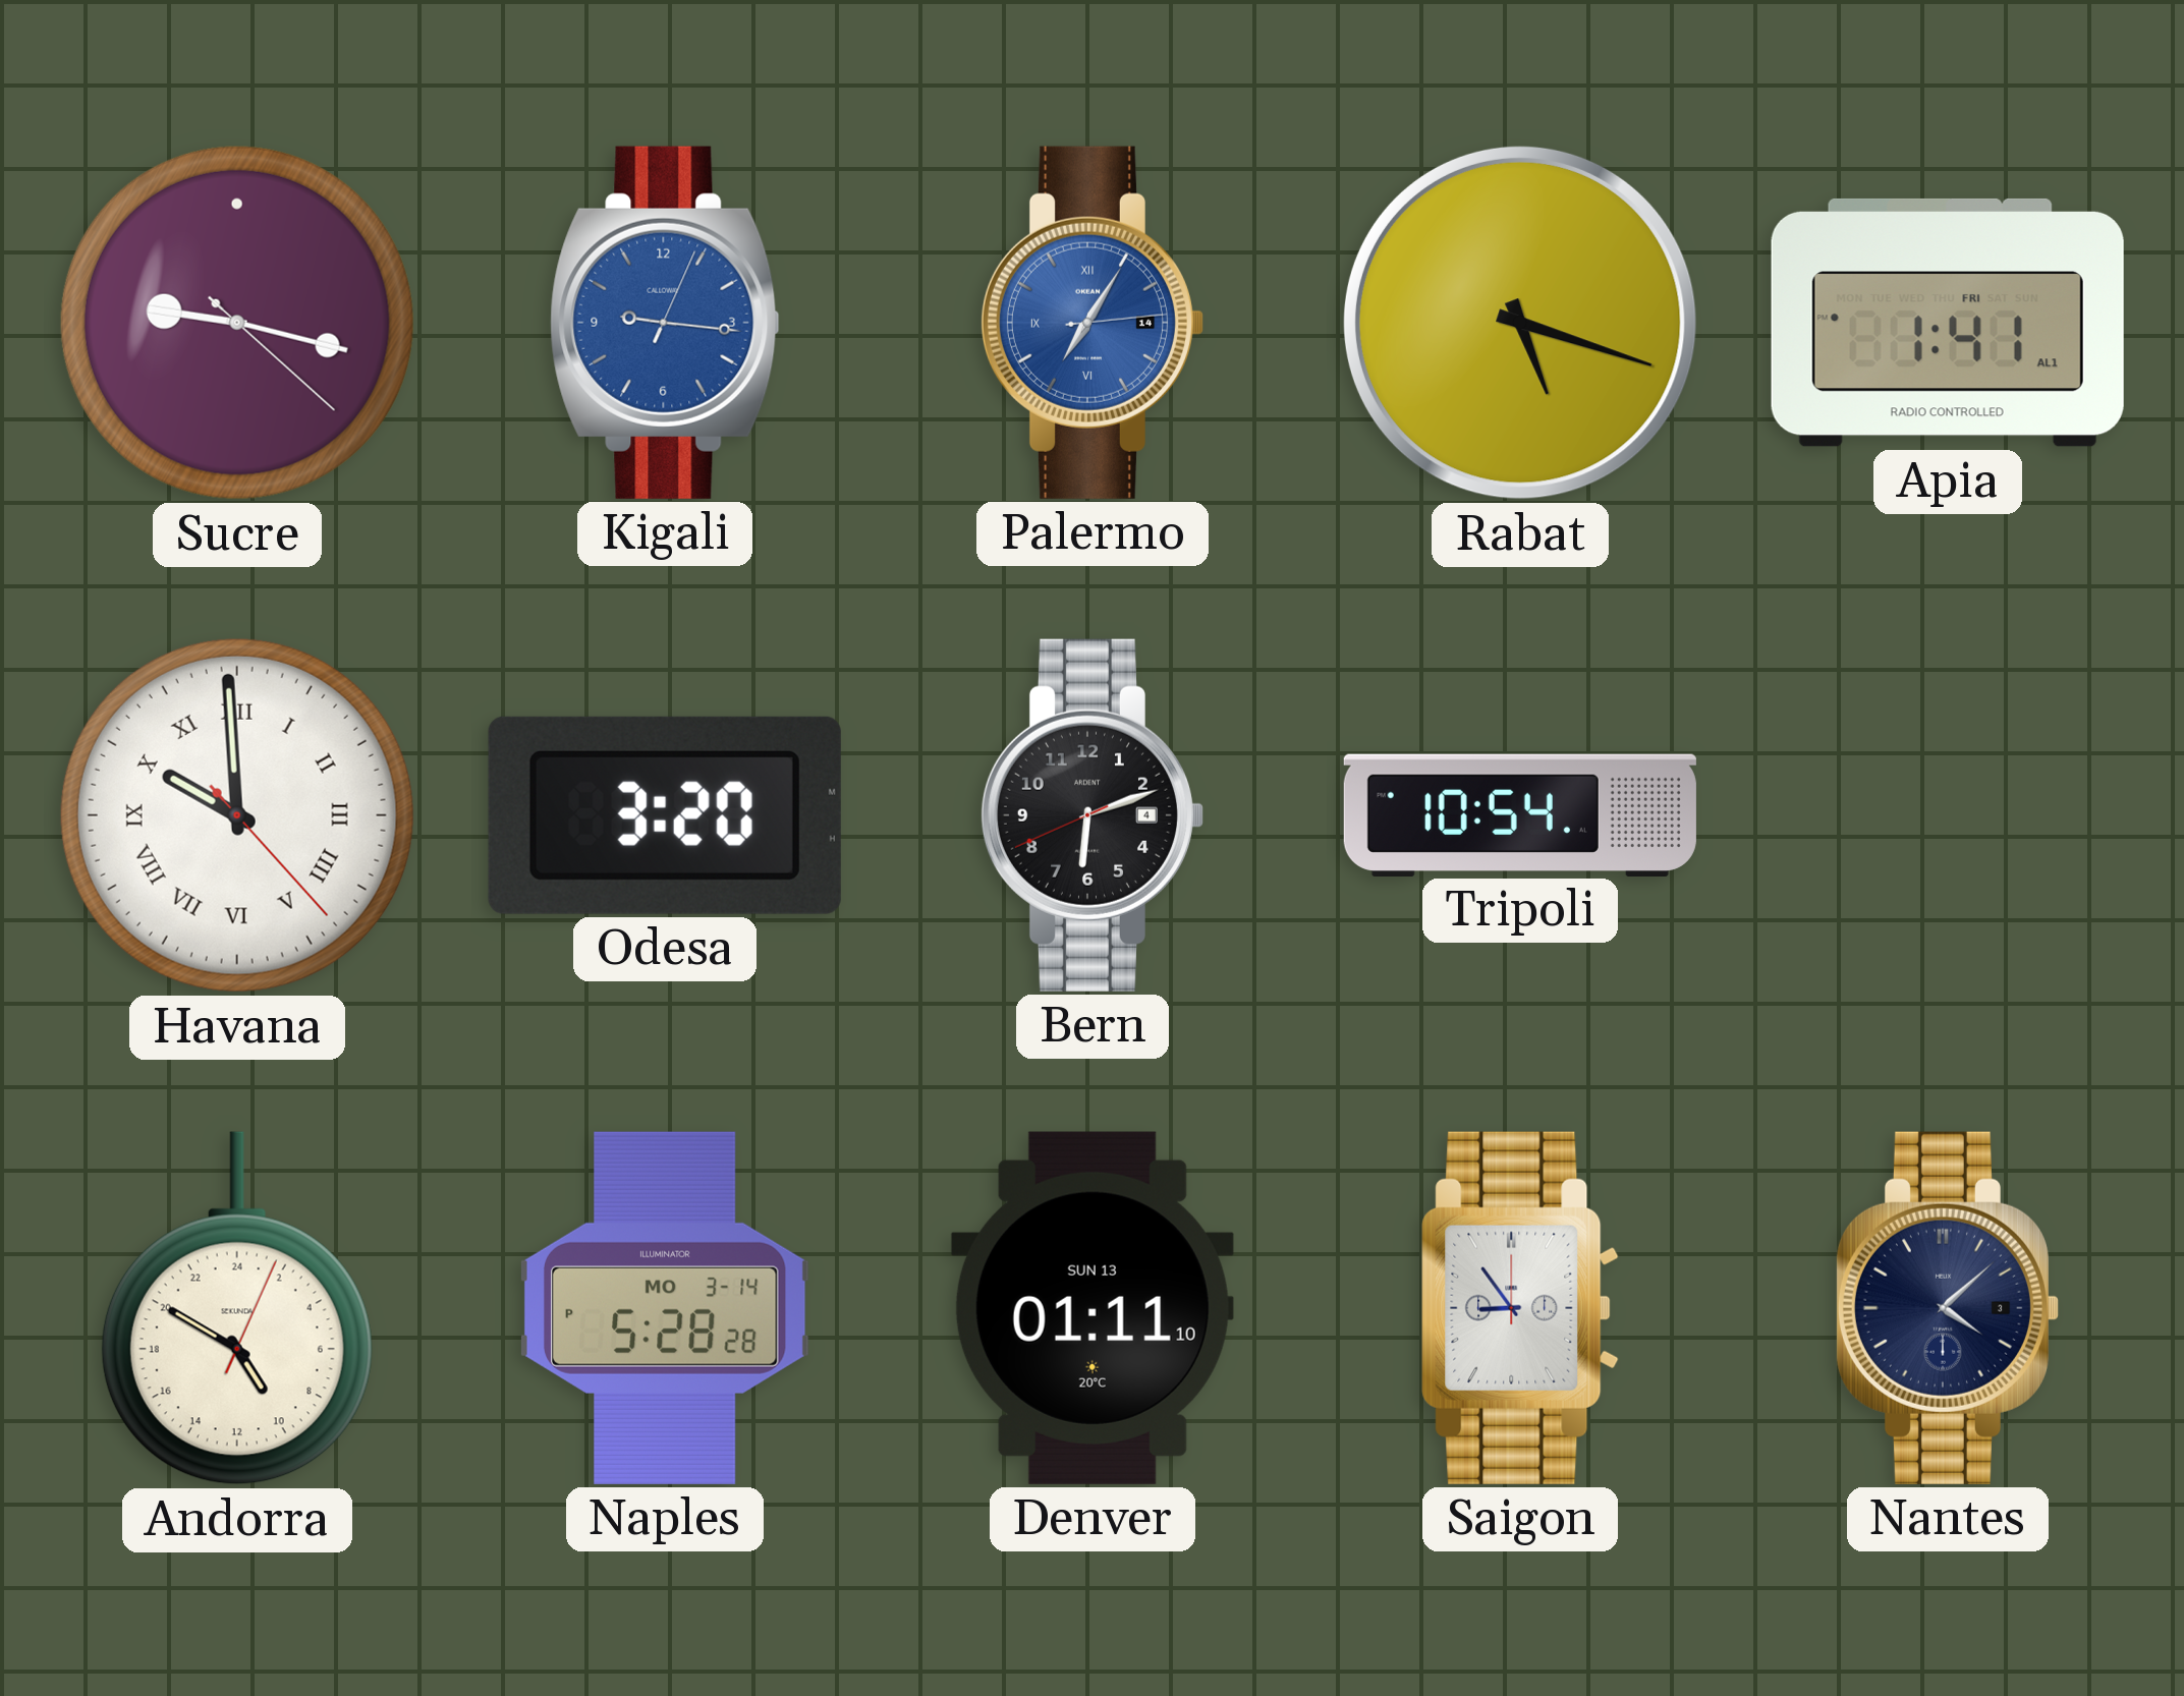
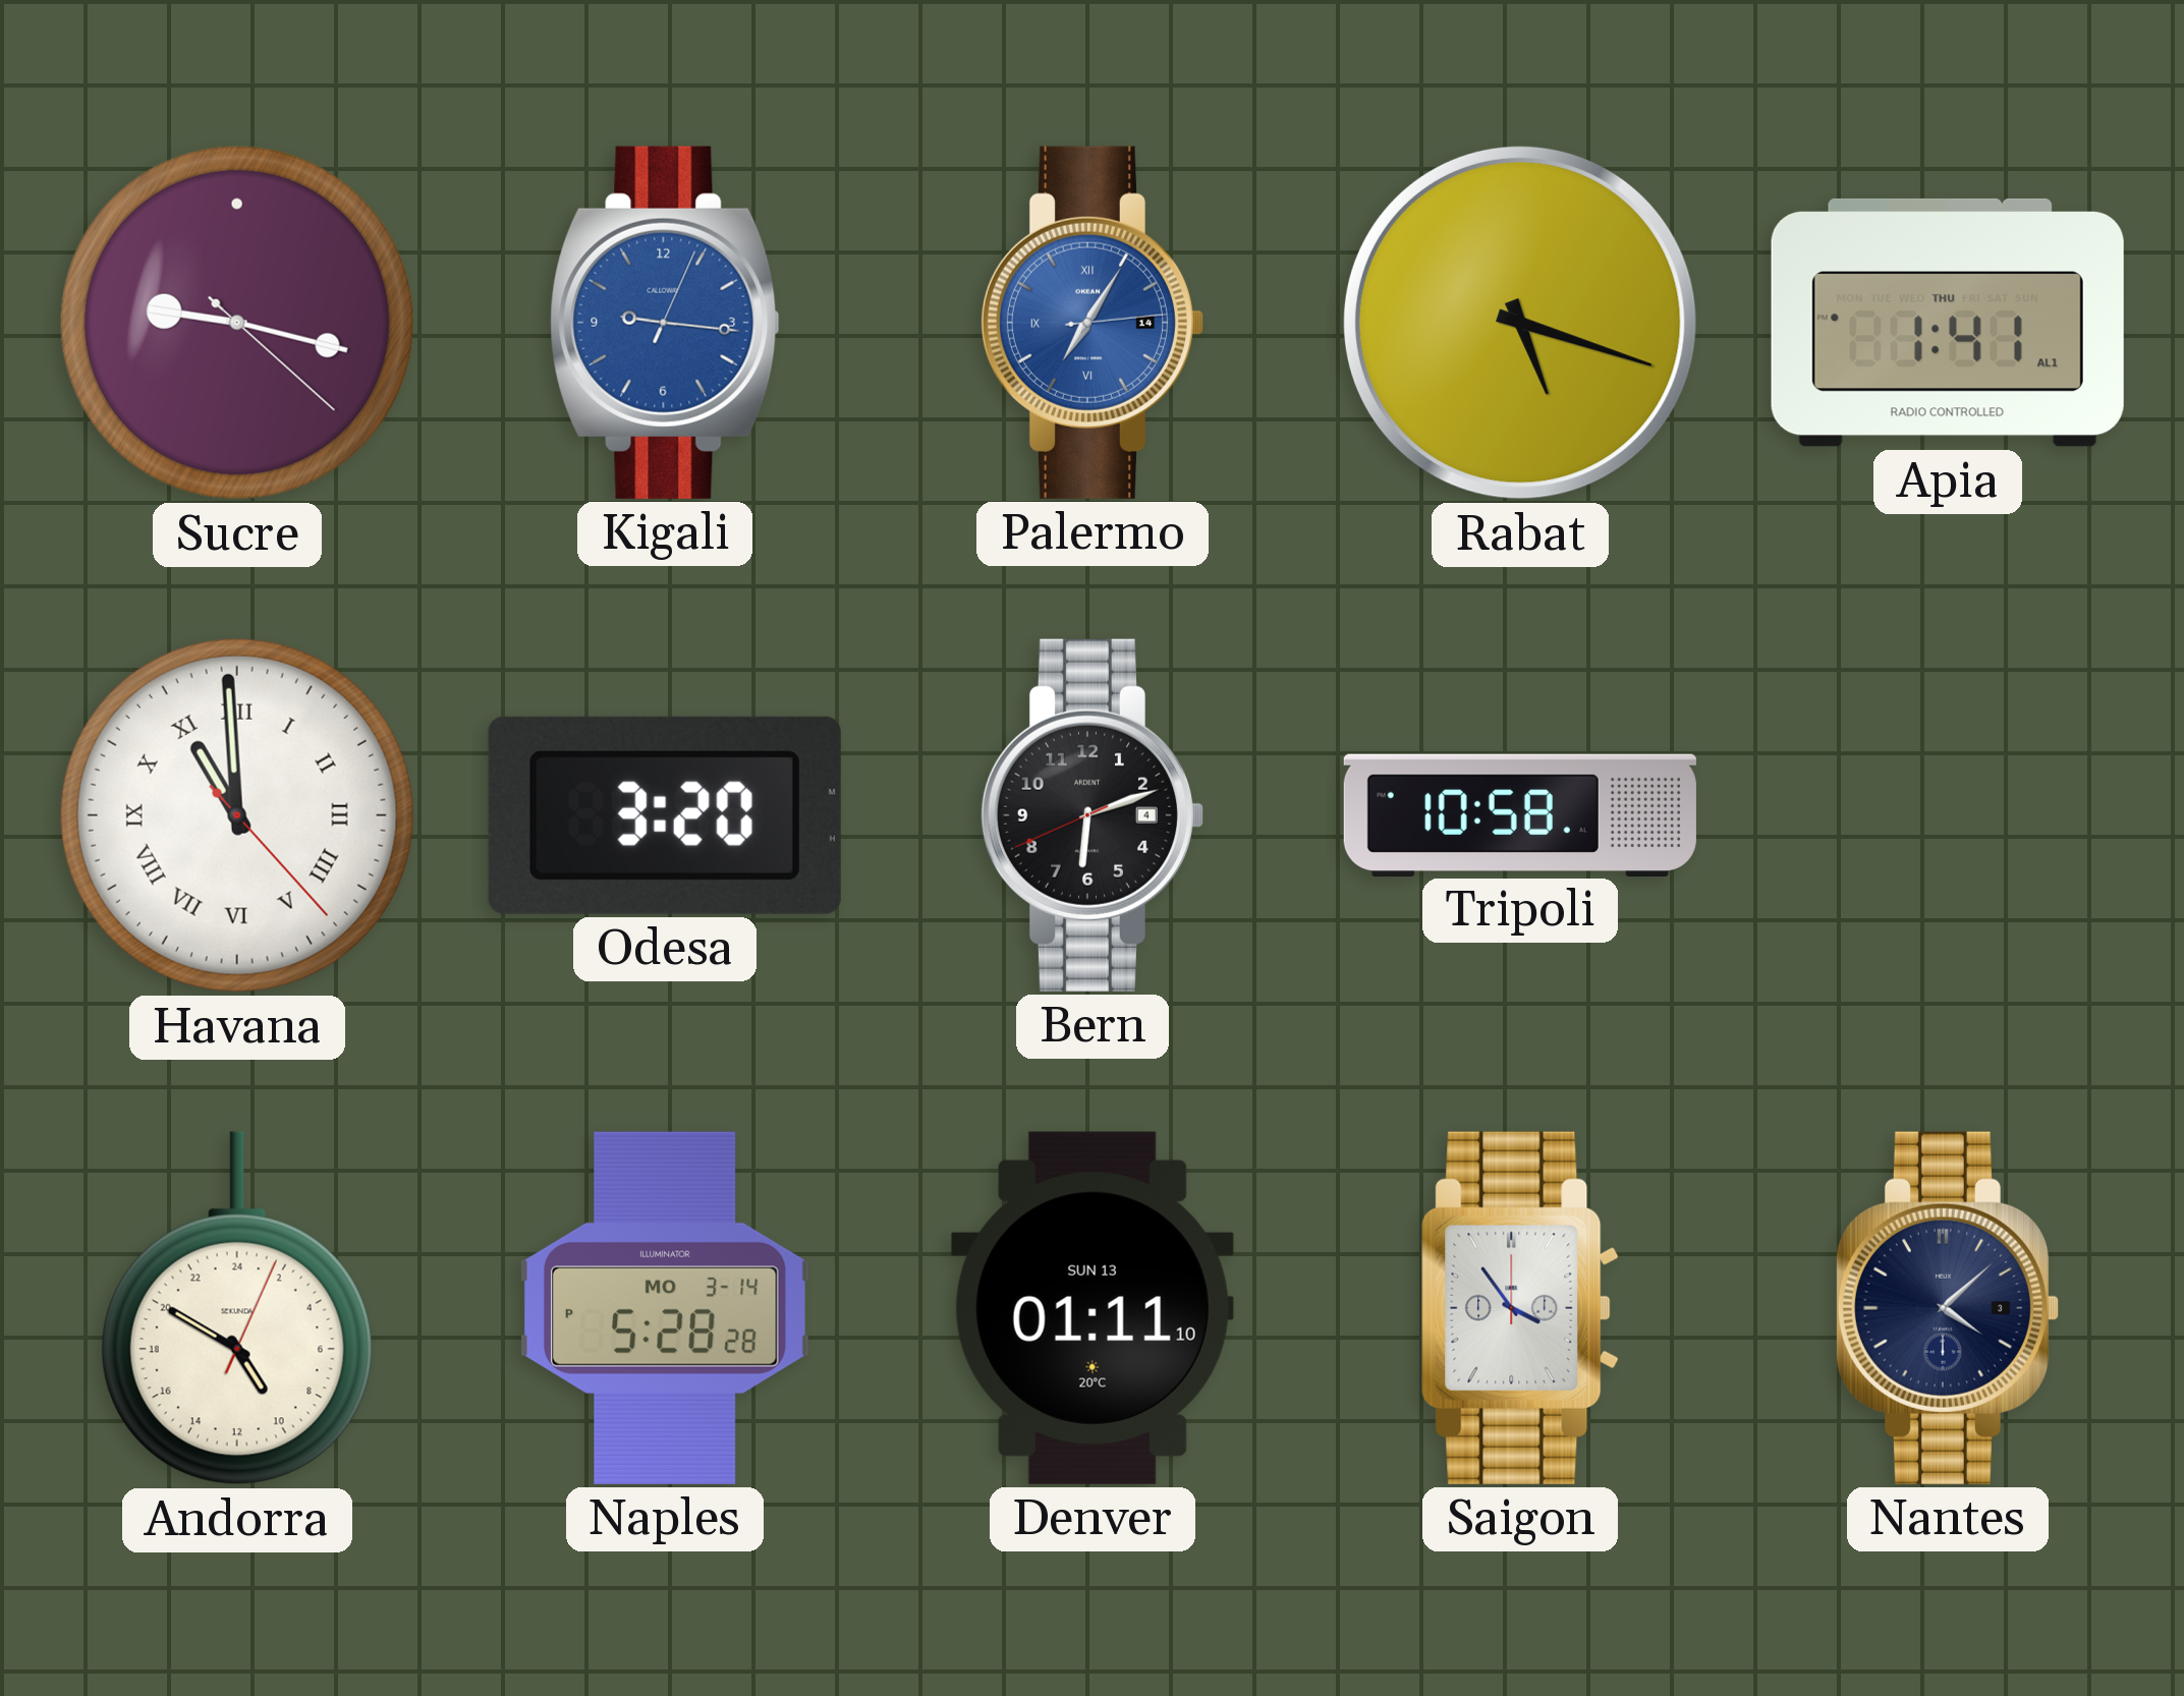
Apia date: FRI -> THU (1948, 323)
Havana: 9:59 -> 10:59 (237, 815)
Tripoli: 10:54 -> 10:58 (1520, 814)
Saigon: 8:54 -> 3:54 (1520, 1308)
